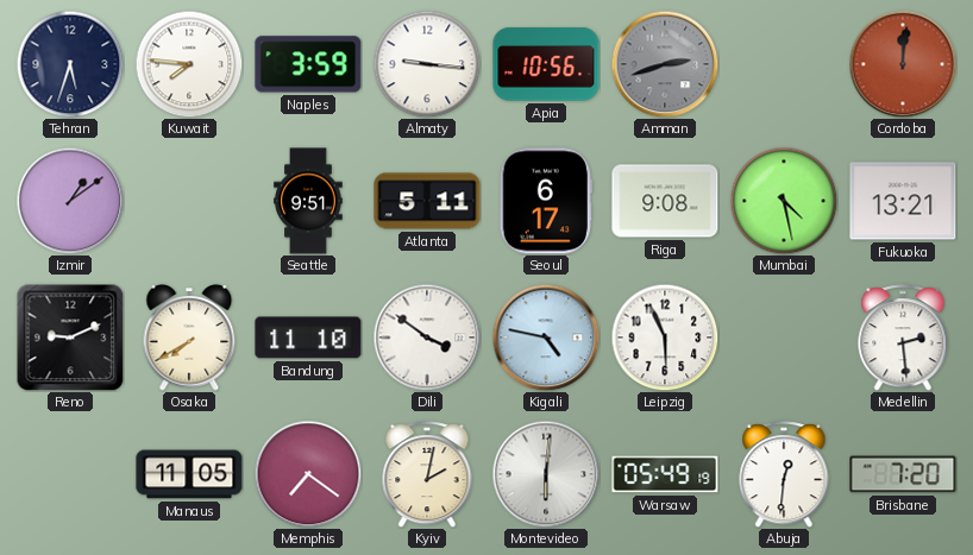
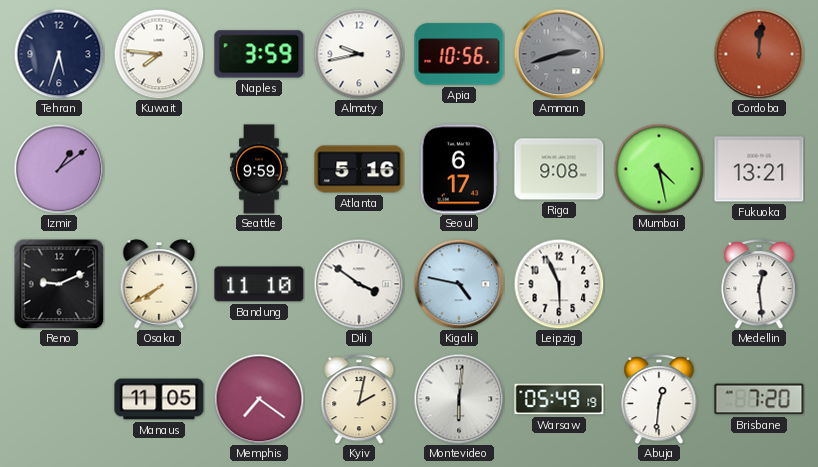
Almaty: 9:16 -> 9:43 (359, 54)
Seattle: 9:51 -> 9:59 (259, 169)
Atlanta: 5:11 -> 5:16 (359, 169)
Medellin: 2:29 -> 12:29 (759, 284)
